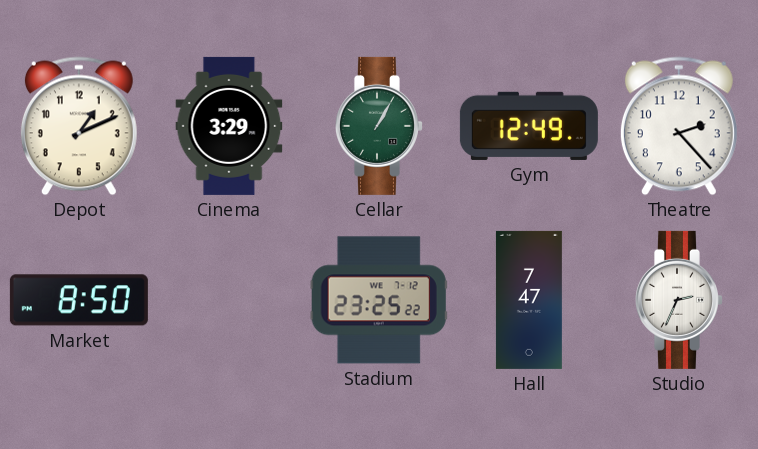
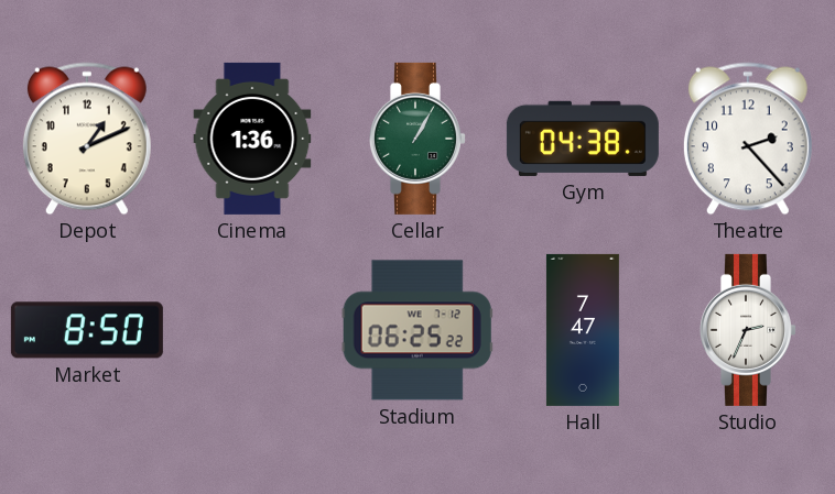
Cinema: 3:29 -> 1:36 (252, 139)
Gym: 12:49 -> 04:38 (583, 139)
Stadium: 23:25 -> 06:25 (417, 330)
